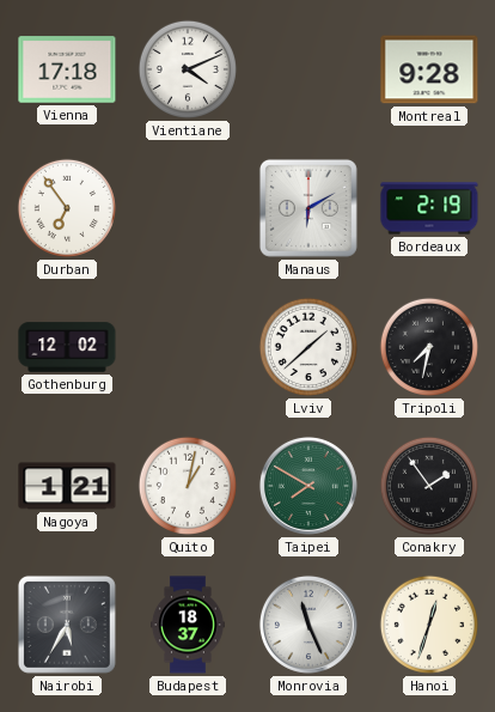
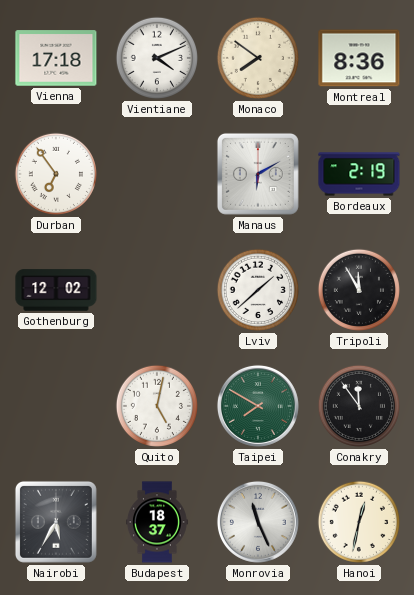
Monaco: none -> 7:51 (258, 58)
Montreal: 9:28 -> 8:36 (359, 58)
Tripoli: 7:32 -> 11:55 (359, 290)
Nagoya: 1:21 -> none (67, 486)
Quito: 1:02 -> 5:02 (157, 406)
Conakry: 1:54 -> 11:54 (359, 406)
Hanoi: 12:33 -> 12:32 (359, 522)
